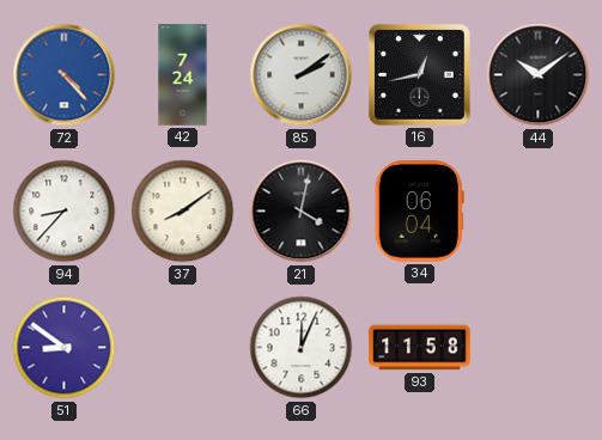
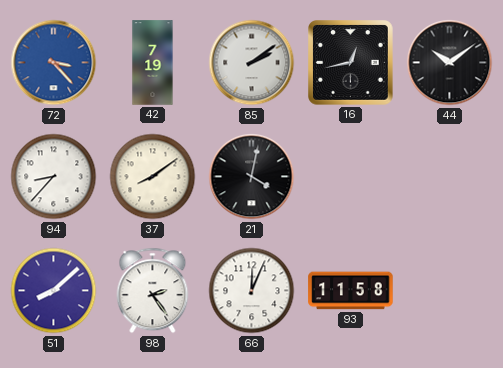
72: 4:23 -> 3:23 (54, 63)
42: 7:24 -> 7:19 (153, 63)
34: 06:04 -> none (419, 212)
51: 8:51 -> 8:08 (54, 291)
98: none -> 2:24 (153, 291)
